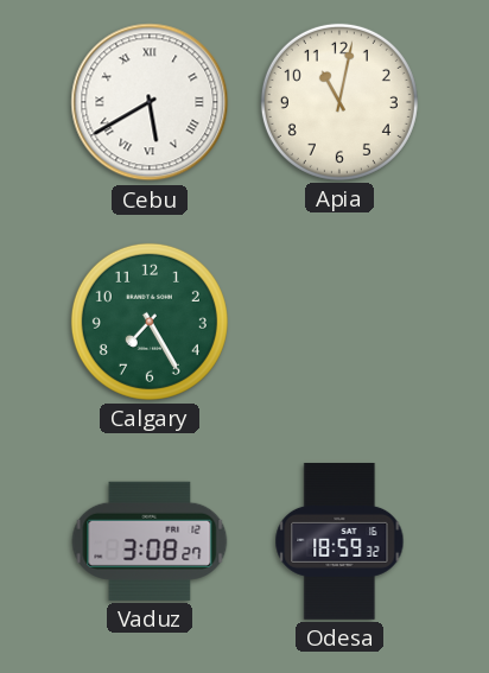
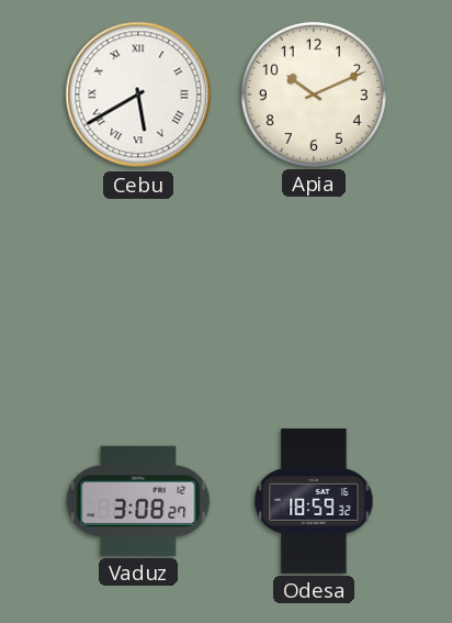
Apia: 11:02 -> 10:11 (314, 94)
Calgary: 7:25 -> none (150, 322)
